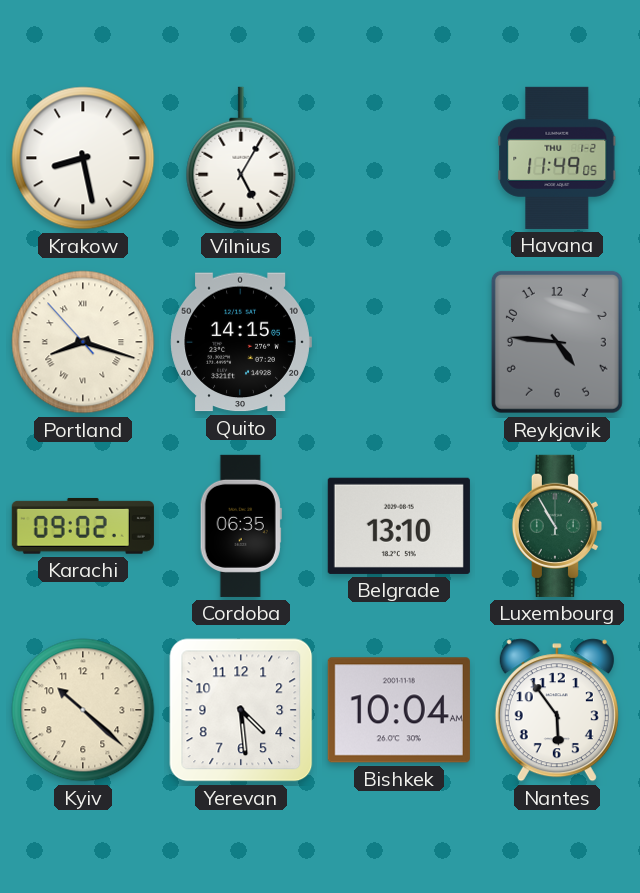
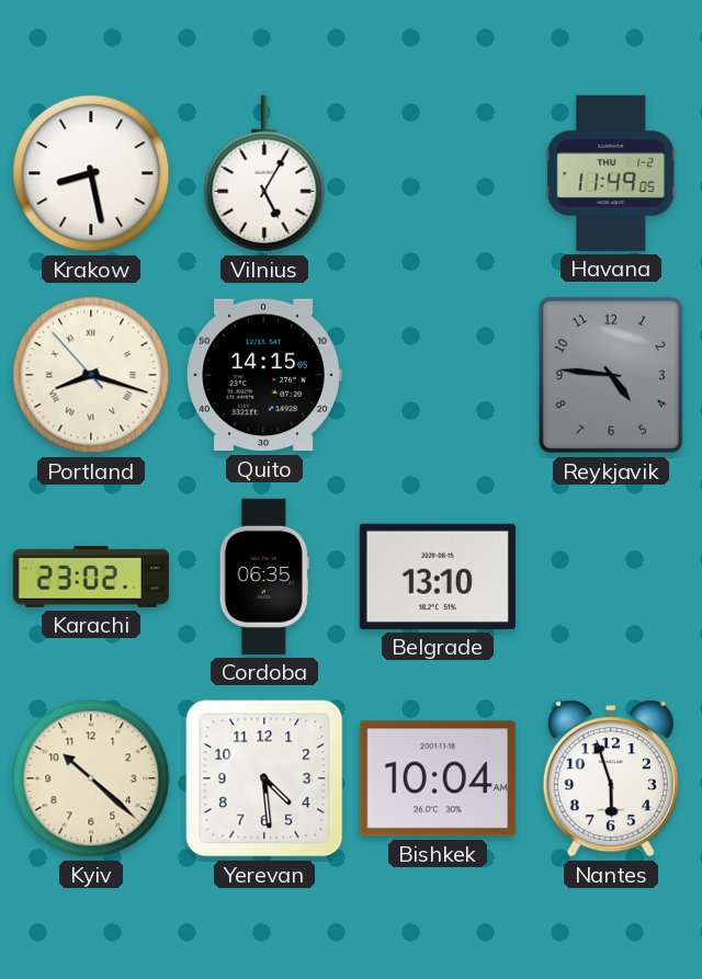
Karachi: 09:02 -> 23:02 (91, 577)
Luxembourg: 10:55 -> none (557, 526)
Nantes: 5:54 -> 5:57 (611, 778)
